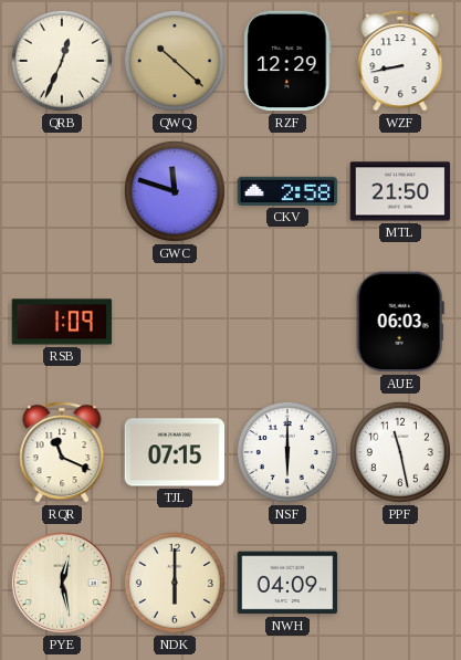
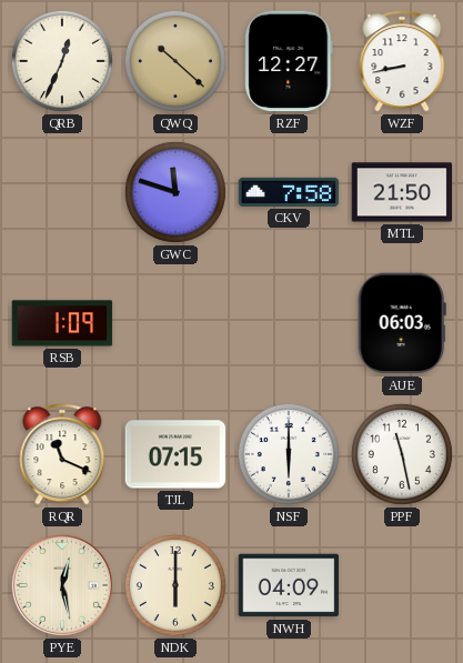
RZF: 12:29 -> 12:27 (289, 61)
CKV: 2:58 -> 7:58 (289, 192)
